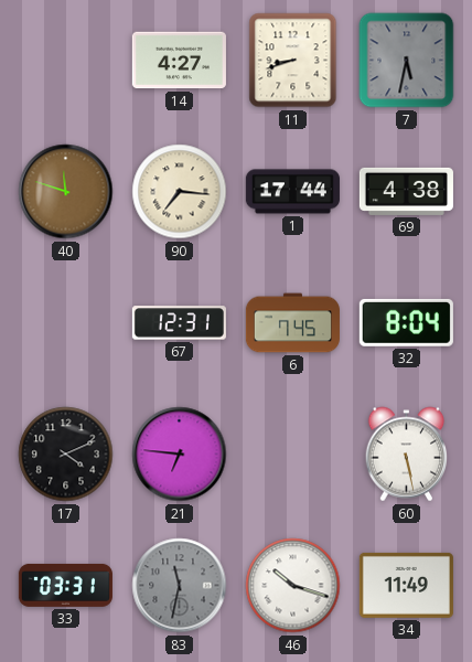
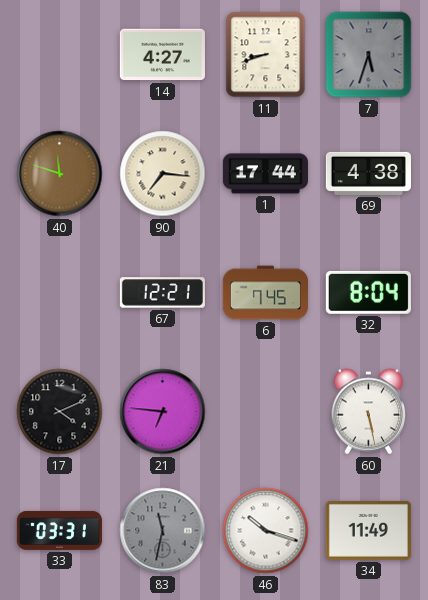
7: 5:32 -> 5:33 (369, 55)
67: 12:31 -> 12:21 (162, 293)
